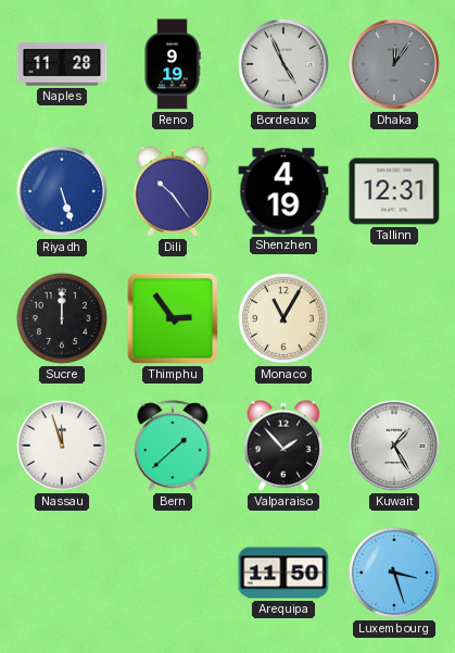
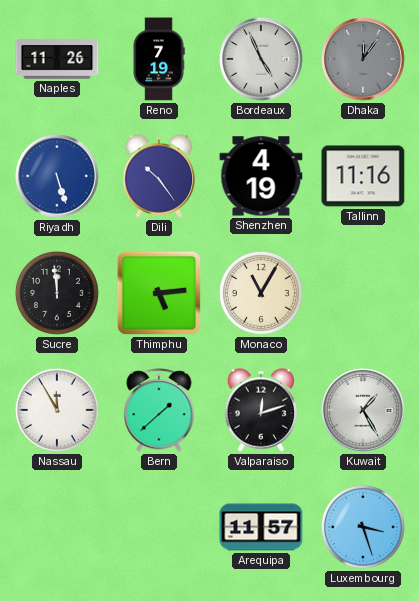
Naples: 11:28 -> 11:26 (57, 59)
Reno: 9:19 -> 7:19 (159, 59)
Tallinn: 12:31 -> 11:16 (363, 176)
Sucre: 12:00 -> 11:59 (57, 293)
Thimphu: 2:54 -> 5:14 (159, 293)
Nassau: 11:57 -> 11:55 (57, 410)
Valparaiso: 1:53 -> 12:12 (261, 410)
Arequipa: 11:50 -> 11:57 (261, 527)
